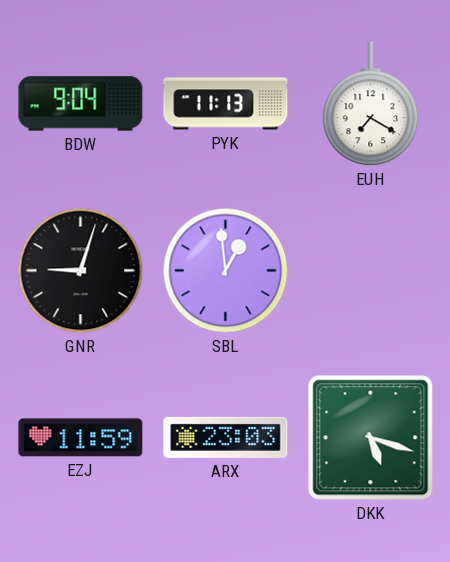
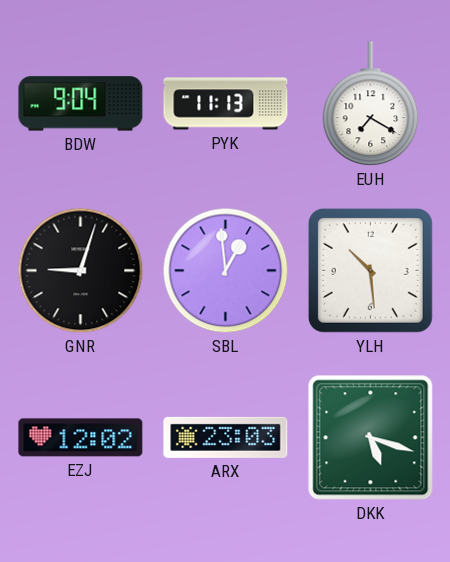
YLH: none -> 10:29 (370, 270)
EZJ: 11:59 -> 12:02 (81, 438)
